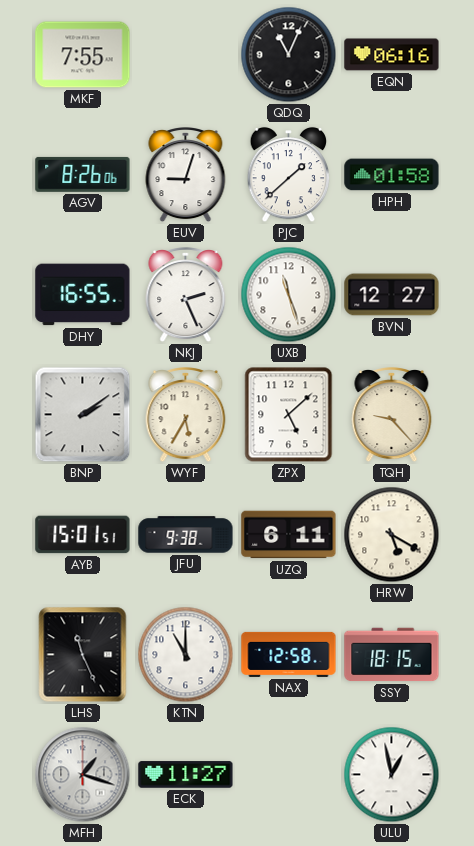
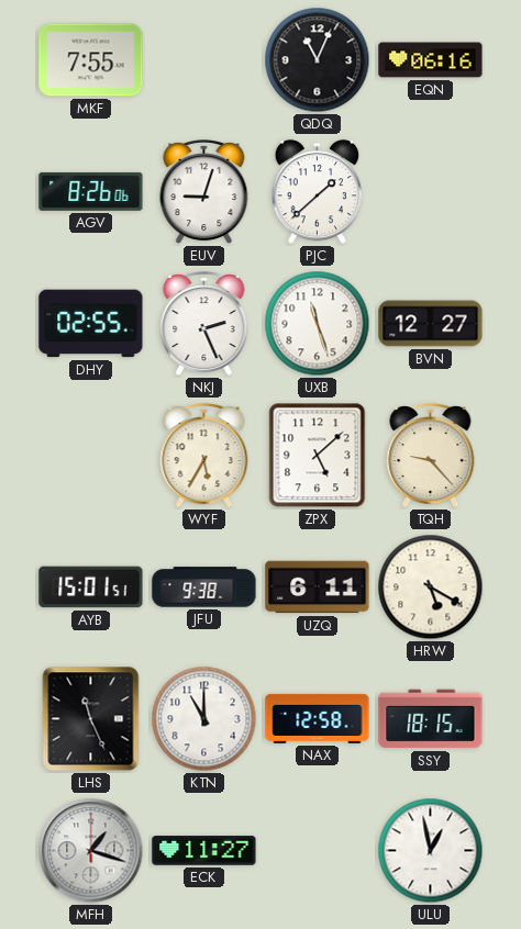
HPH: 01:58 -> none (392, 175)
DHY: 16:55 -> 02:55 (91, 324)
BNP: 2:09 -> none (83, 415)
